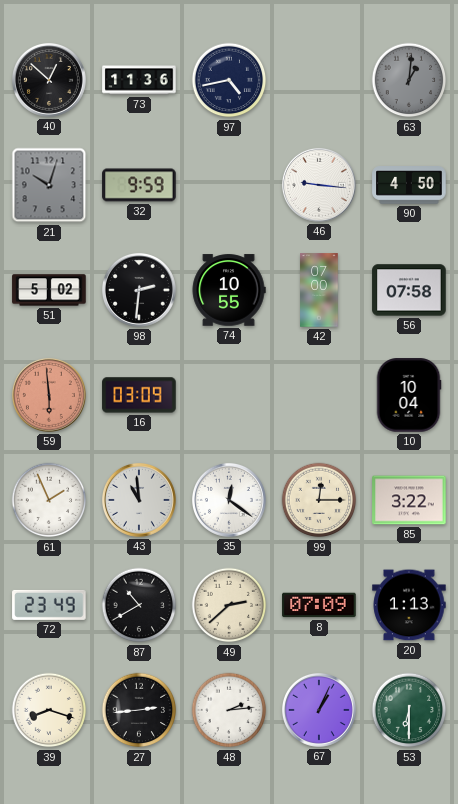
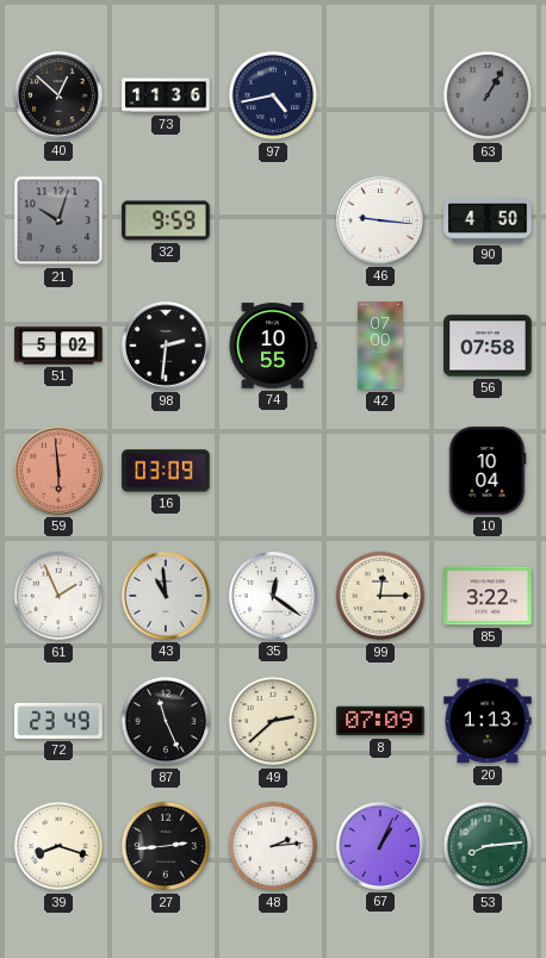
63: 1:01 -> 1:05 (488, 95)
87: 10:40 -> 11:26 (166, 721)
53: 6:30 -> 8:14 (488, 846)
